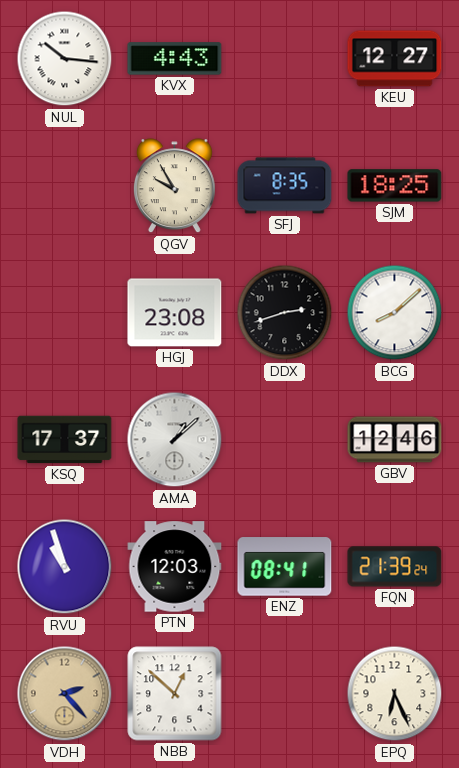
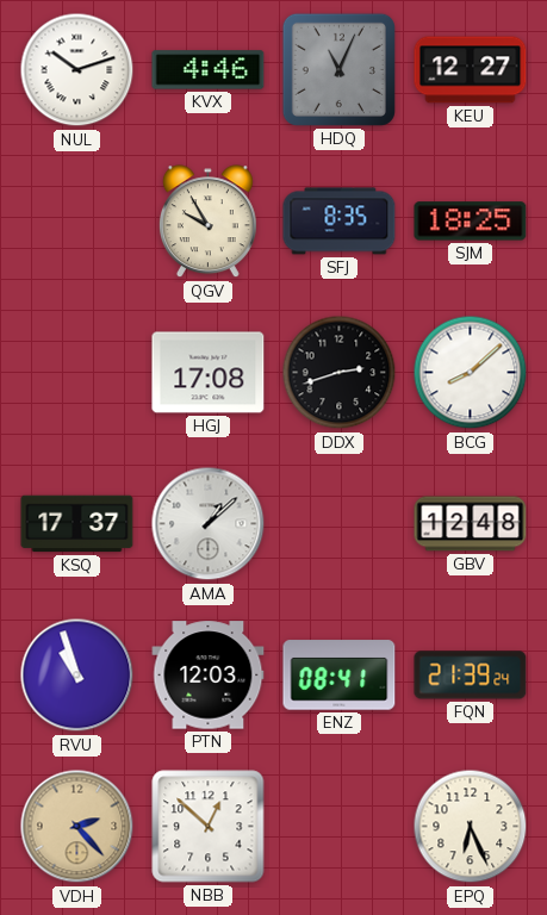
NUL: 10:16 -> 10:12 (77, 70)
KVX: 4:43 -> 4:46 (209, 70)
HDQ: none -> 11:04 (338, 69)
HGJ: 23:08 -> 17:08 (209, 373)
GBV: 12:46 -> 12:48 (471, 524)
